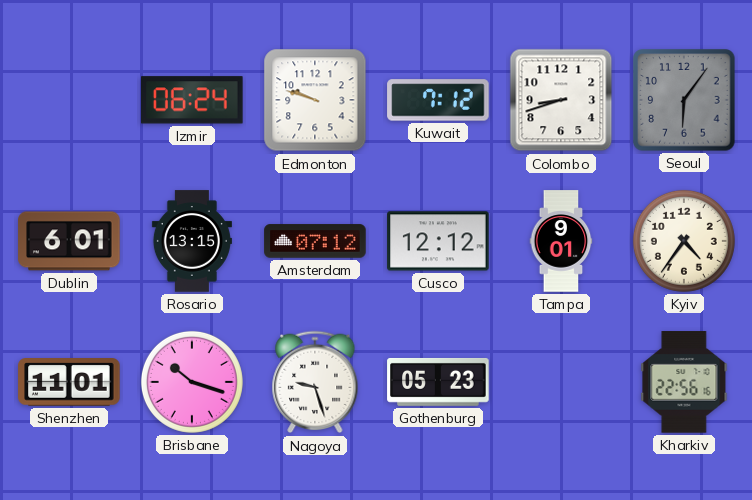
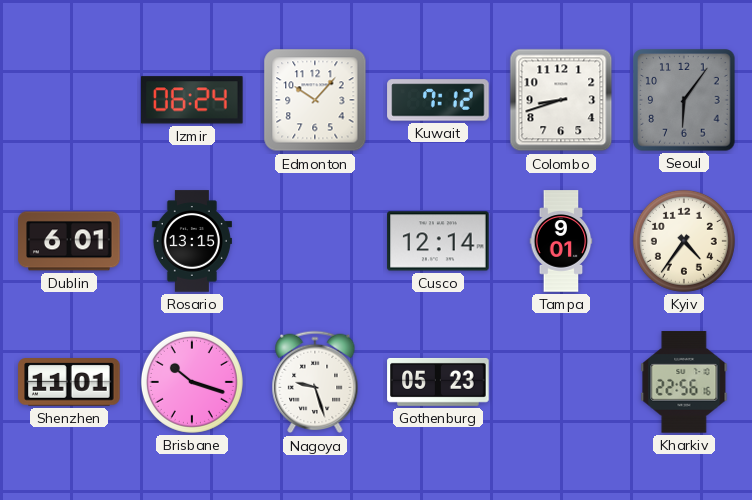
Edmonton: 9:48 -> 10:07 (315, 100)
Amsterdam: 07:12 -> none (315, 241)
Cusco: 12:12 -> 12:14 (438, 241)
